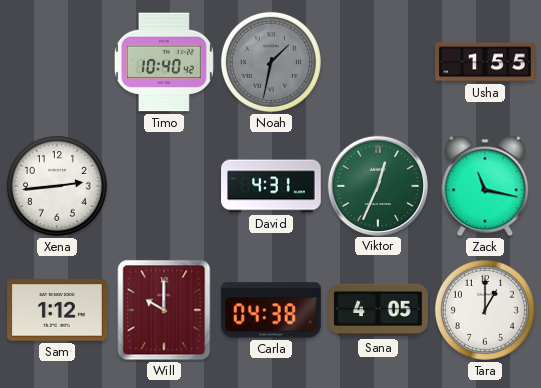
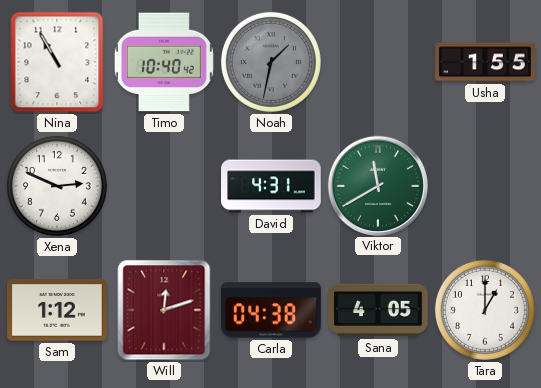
Nina: none -> 10:55 (57, 62)
Xena: 2:44 -> 2:49 (57, 186)
Viktor: 12:34 -> 11:40 (377, 185)
Zack: 11:17 -> none (485, 186)
Will: 10:00 -> 12:12 (164, 310)
